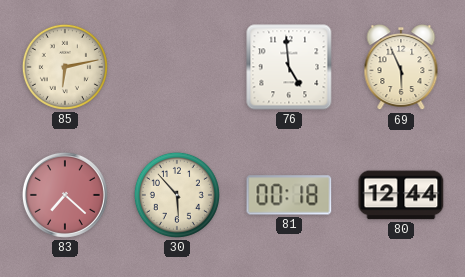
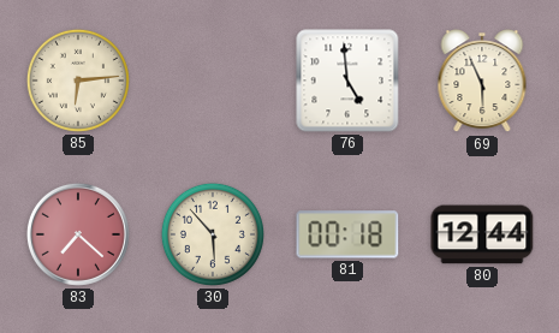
85: 6:13 -> 6:14 (78, 81)
